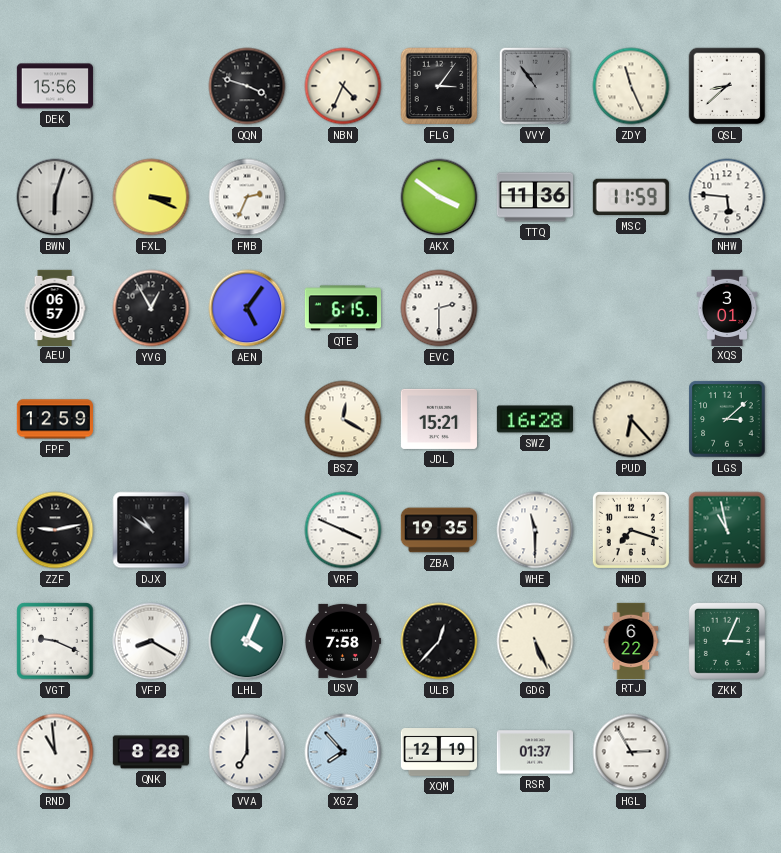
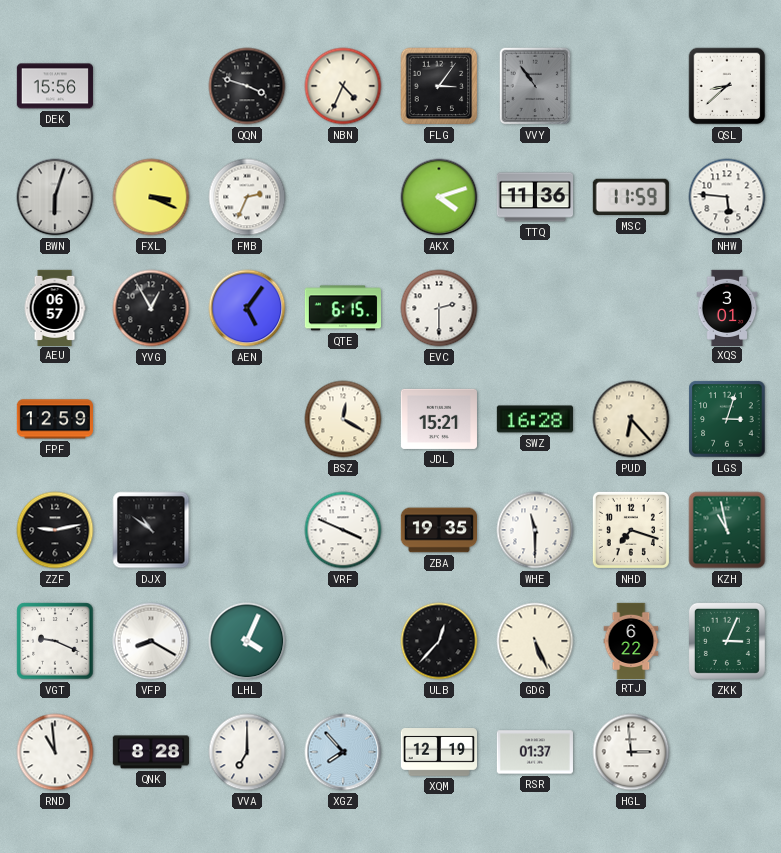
ZDY: 11:26 -> none (631, 86)
AKX: 3:51 -> 4:12 (439, 197)
LGS: 3:08 -> 3:03 (727, 419)
USV: 7:58 -> none (342, 641)
HGL: 2:55 -> 2:59 (631, 752)
